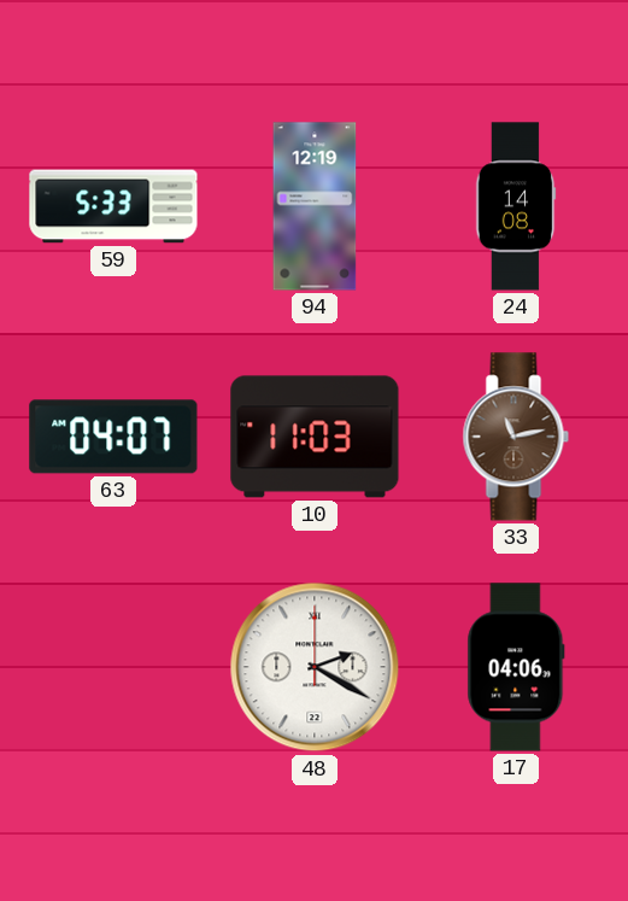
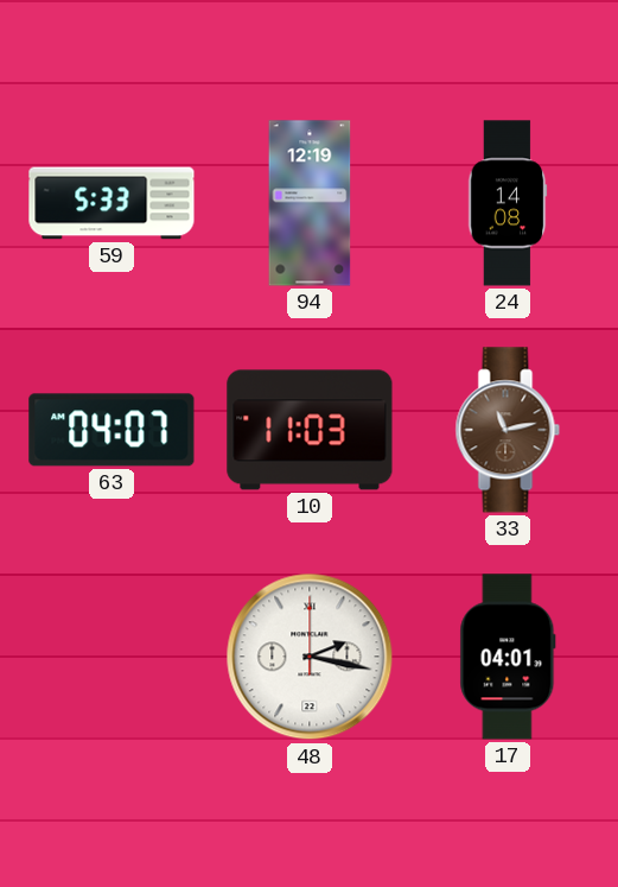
48: 2:20 -> 2:17 (310, 657)
17: 04:06 -> 04:01 (508, 657)
